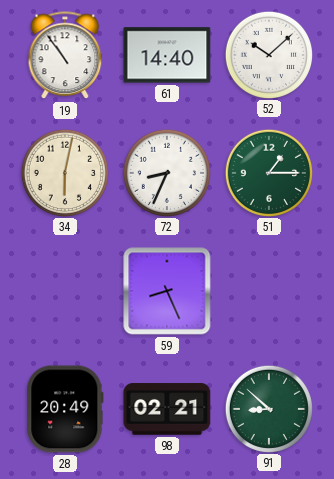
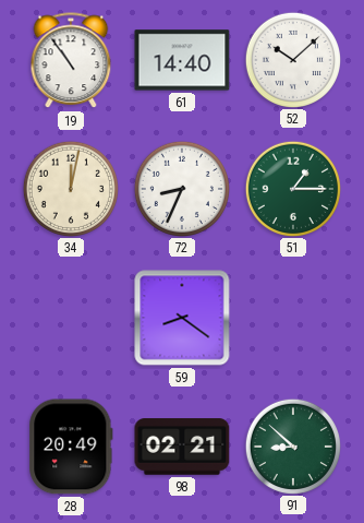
34: 6:02 -> 12:02 (70, 188)
59: 8:26 -> 8:21 (182, 318)
